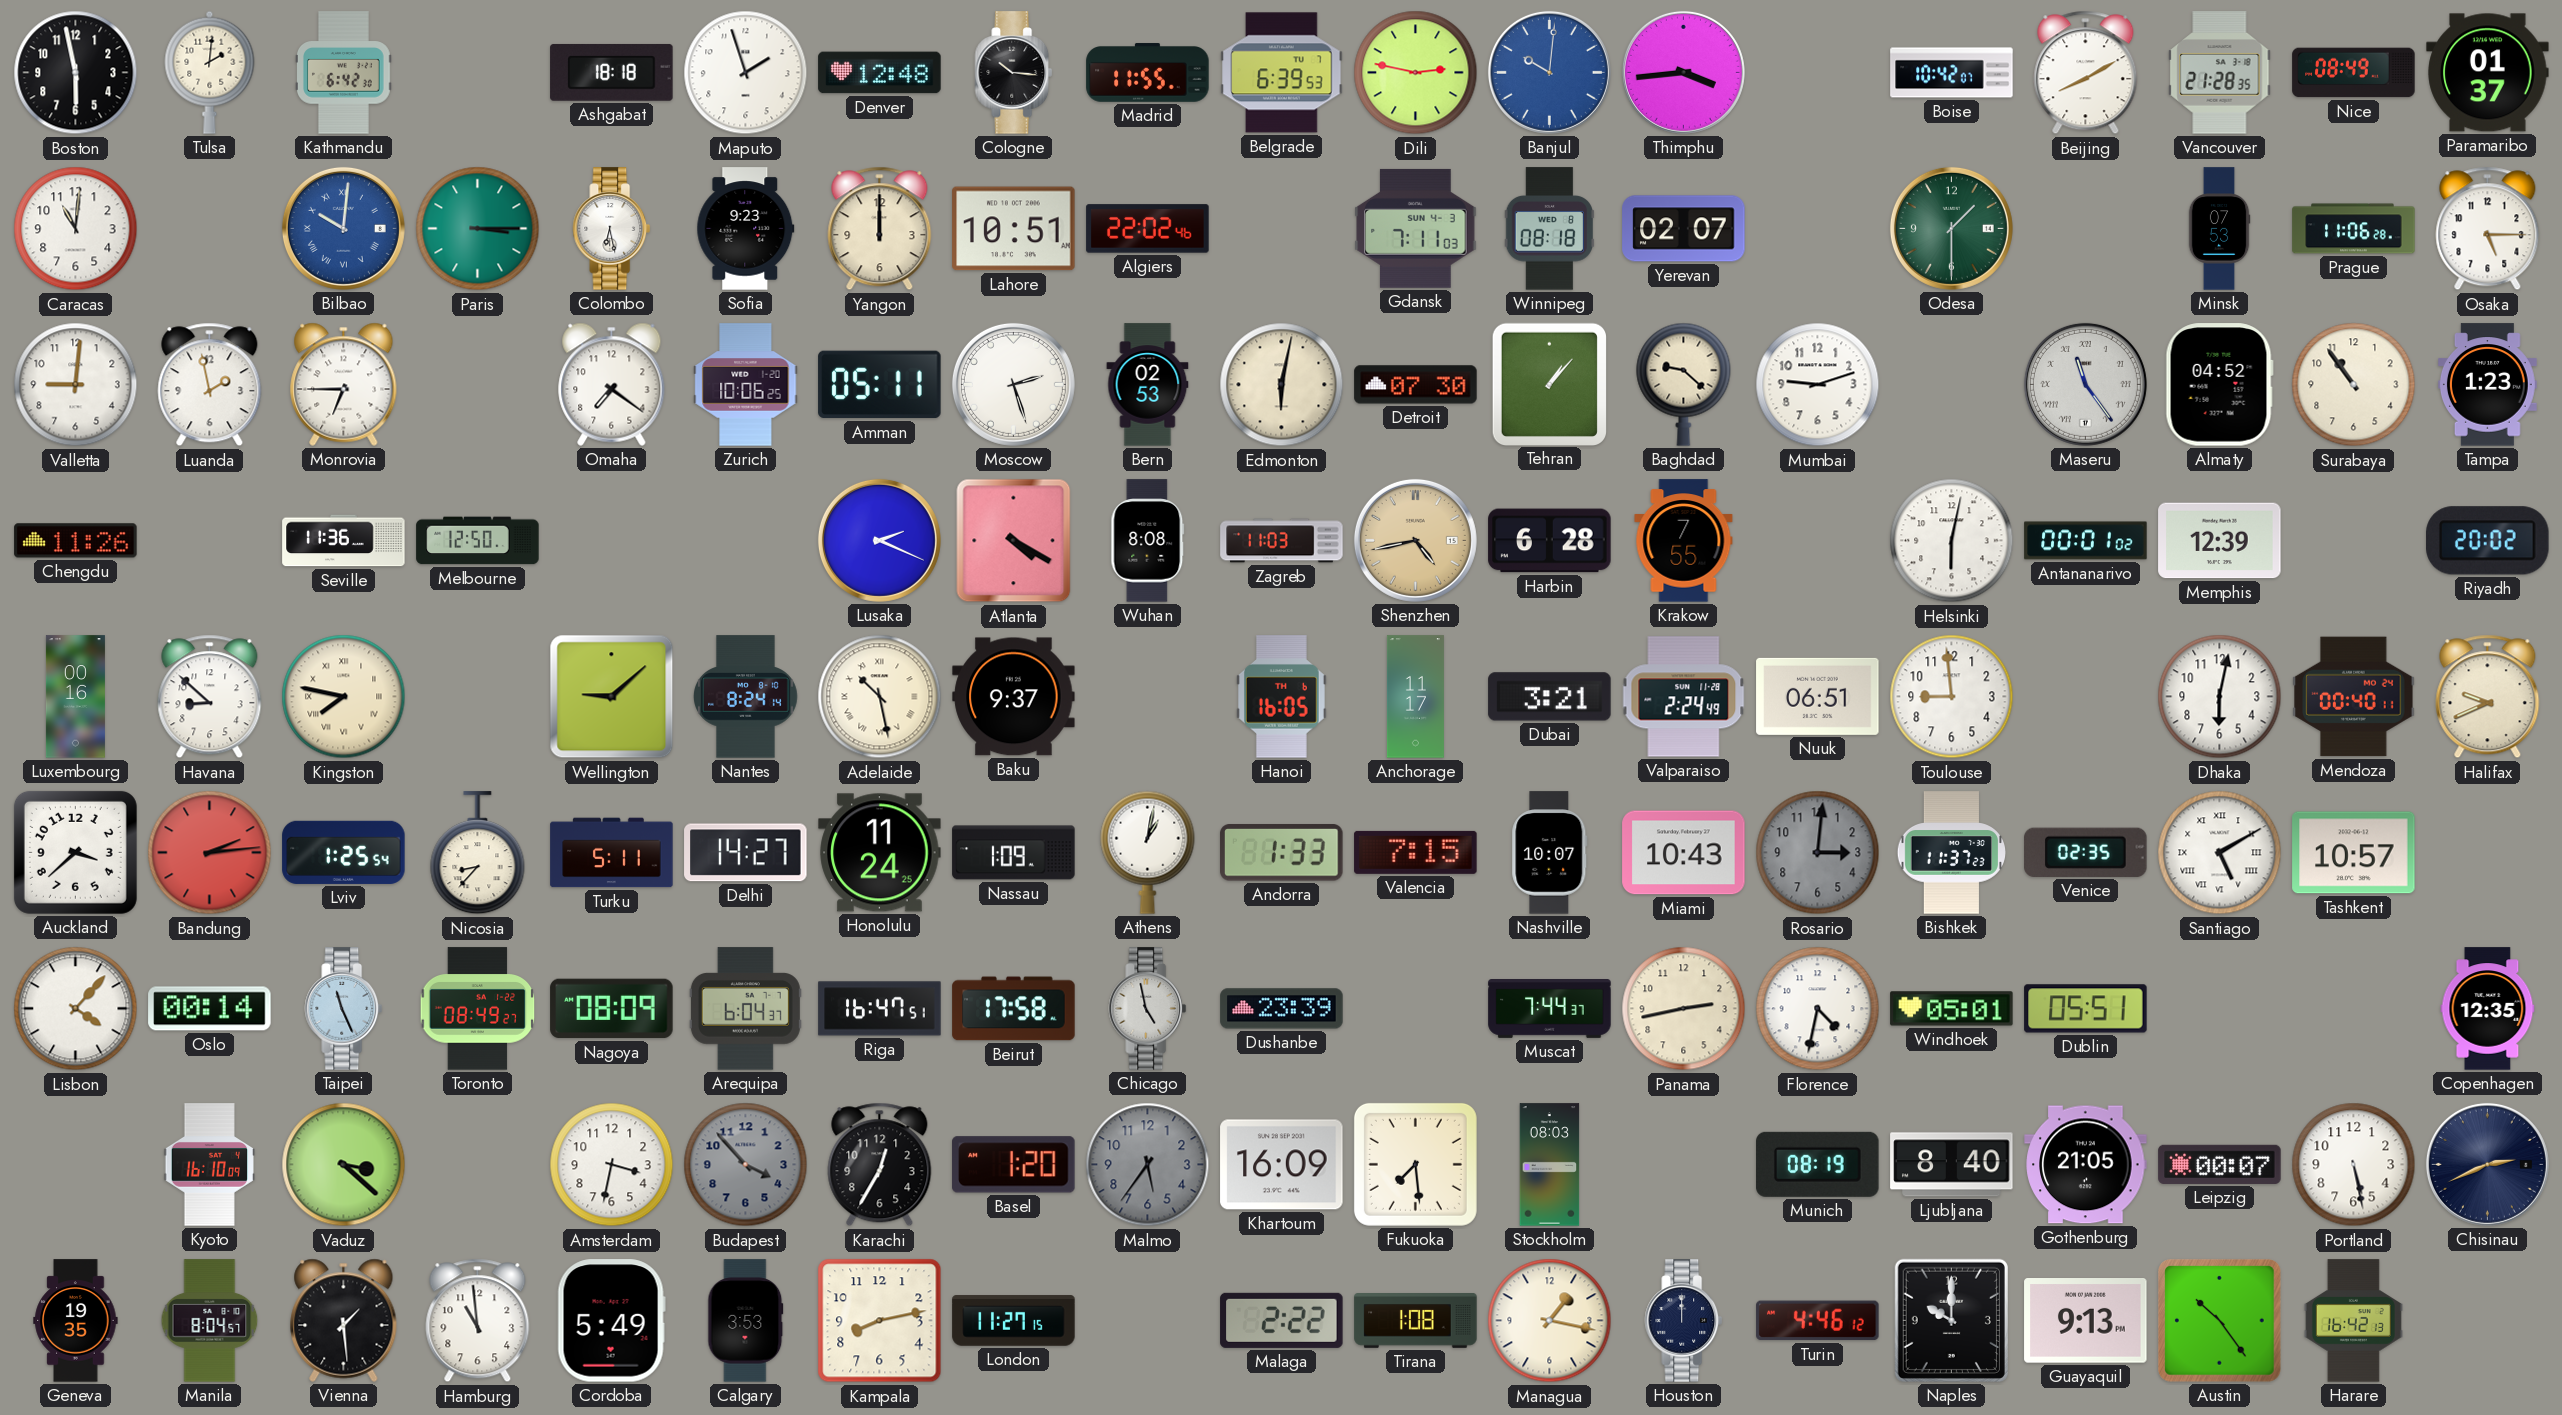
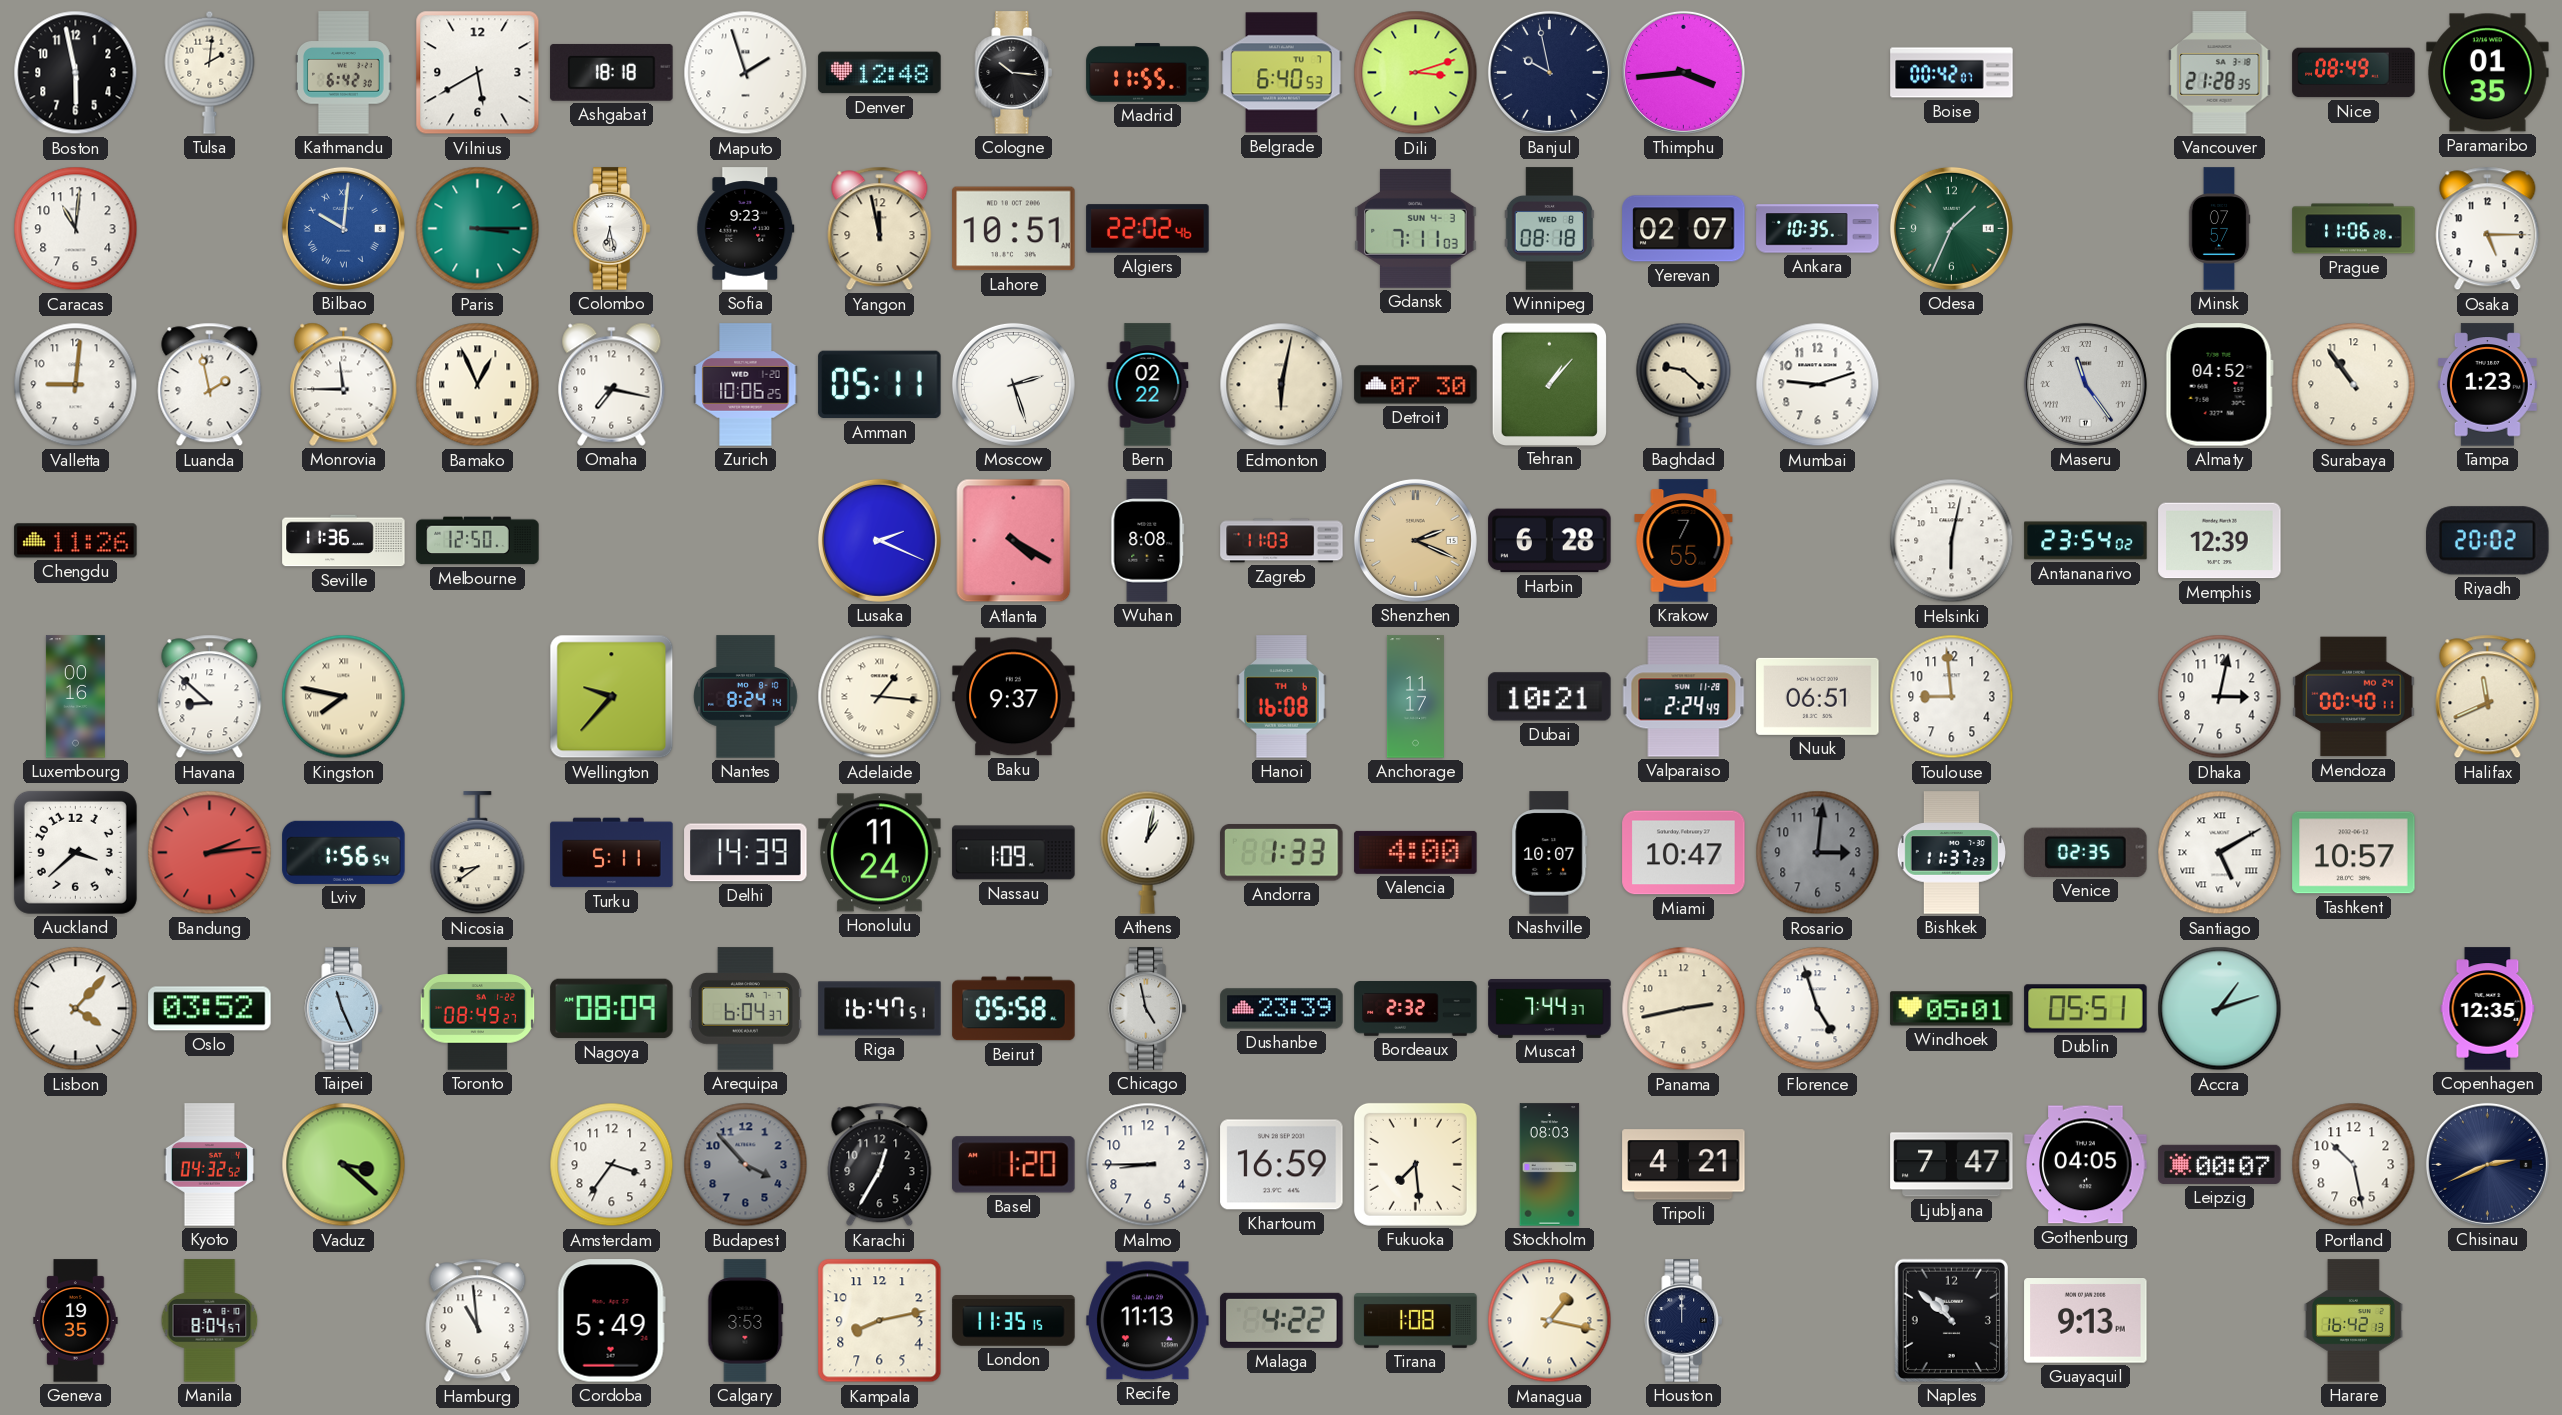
Vilnius: none -> 5:40 (478, 73)
Belgrade: 6:39 -> 6:40 (1282, 73)
Dili: 2:47 -> 3:12 (1416, 73)
Banjul: 10:01 -> 9:58 (1549, 72)
Banjul dial: blue -> navy (1549, 72)
Boise: 10:42 -> 00:42 (1952, 73)
Beijing: 8:10 -> none (2086, 73)
Paramaribo: 01:37 -> 01:35 (2488, 73)
Yangon: 12:00 -> 11:58 (880, 229)
Ankara: none -> 10:35 (1818, 229)
Odesa: 1:30 -> 1:34 (1951, 228)
Minsk: 07:53 -> 07:57 (2219, 229)
Monrovia: 6:45 -> 11:45 (344, 384)
Bamako: none -> 12:56 (478, 385)
Omaha: 7:21 -> 7:17 (612, 384)
Bern: 02:53 -> 02:22 (1148, 385)
Shenzhen: 4:43 -> 2:19 (1415, 540)
Antananarivo: 00:01 -> 23:54 (2086, 541)
Wellington: 9:08 -> 9:37 (612, 697)
Adelaide: 10:28 -> 1:16 (880, 697)
Hanoi: 16:05 -> 16:08 (1282, 697)
Dubai: 3:21 -> 10:21 (1550, 697)
Dhaka: 6:02 -> 3:02 (2220, 697)
Halifax: 9:41 -> 11:41 (2488, 697)
Lviv: 1:25 -> 1:56 (344, 852)
Nicosia: 8:37 -> 8:39 (478, 853)
Delhi: 14:27 -> 14:39 (746, 853)
Honolulu: 11:24:25 -> 11:24:01 (880, 853)
Valencia: 7:15 -> 4:00 (1416, 852)
Miami: 10:43 -> 10:47 (1684, 853)
Oslo: 00:14 -> 03:52 (210, 1009)
Beirut: 17:58 -> 05:58 (1014, 1009)
Bordeaux: none -> 2:32 (1416, 1009)
Florence: 4:32 -> 4:57 (1818, 1009)
Accra: none -> 1:12 (2220, 1009)
Kyoto: 16:10 -> 04:32 (210, 1165)
Amsterdam: 3:32 -> 3:36 (612, 1165)
Malmo: 5:36 -> 8:45 (1148, 1165)
Malmo dial: grey -> white (1148, 1165)
Khartoum: 16:09 -> 16:59 (1282, 1165)
Tripoli: none -> 4:21 (1684, 1165)
Munich: 08:19 -> none (1818, 1164)
Ljubljana: 8:40 -> 7:47 (1952, 1165)
Gothenburg: 21:05 -> 04:05 (2086, 1165)
Portland: 5:28 -> 10:28 (2354, 1165)
Vienna: 1:29 -> none (344, 1320)
London: 11:27 -> 11:35 (1014, 1321)
Recife: none -> 11:13 (1148, 1321)
Malaga: 2:22 -> 4:22 (1282, 1320)
Turin: 4:46 -> none (1818, 1321)
Naples: 10:00 -> 10:52 (1951, 1320)
Austin: 10:24 -> none (2220, 1321)
